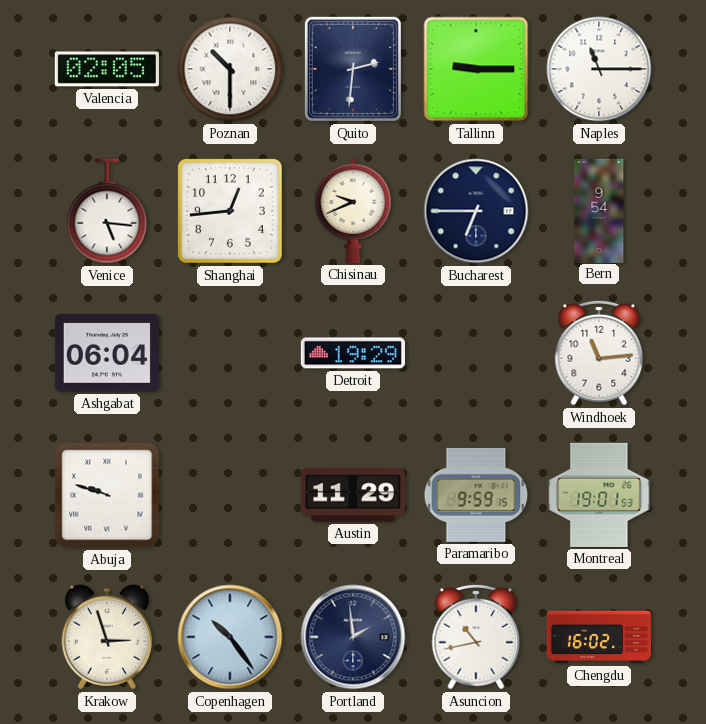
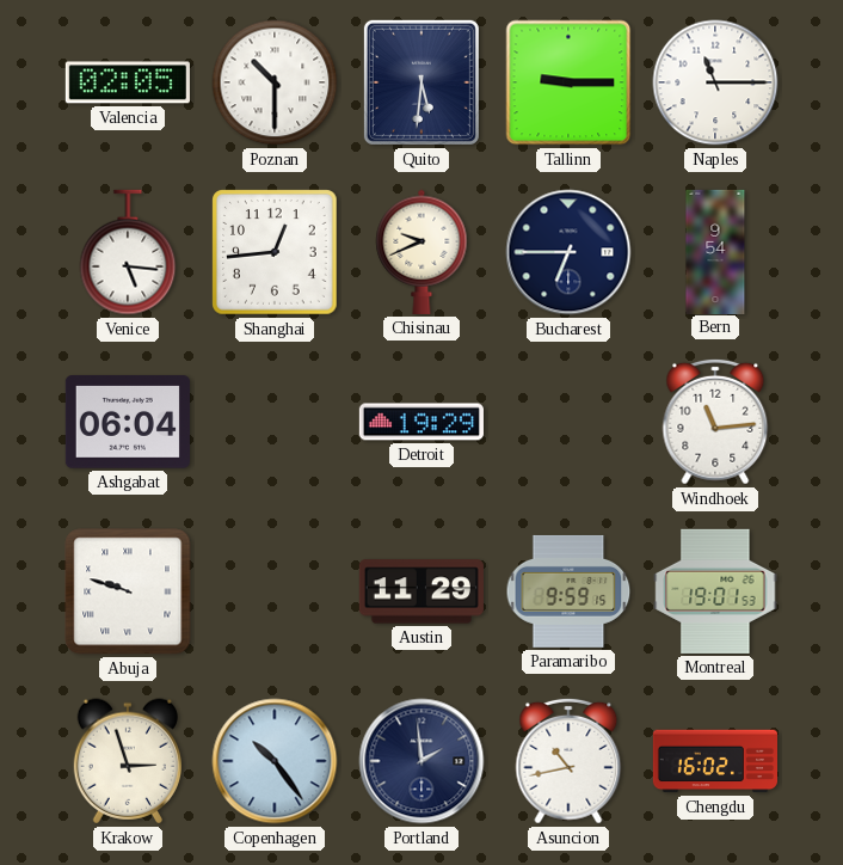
Quito: 2:31 -> 5:31 (421, 82)
